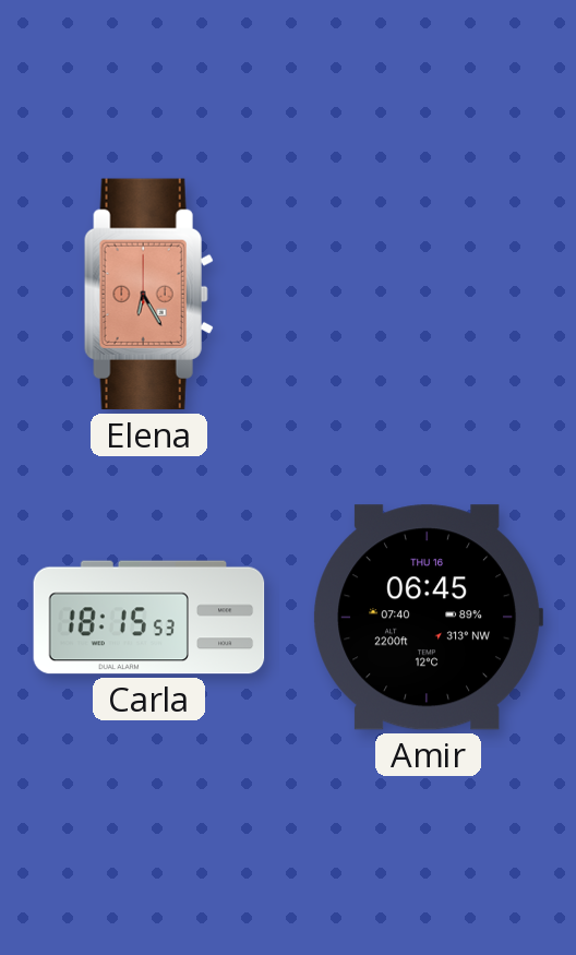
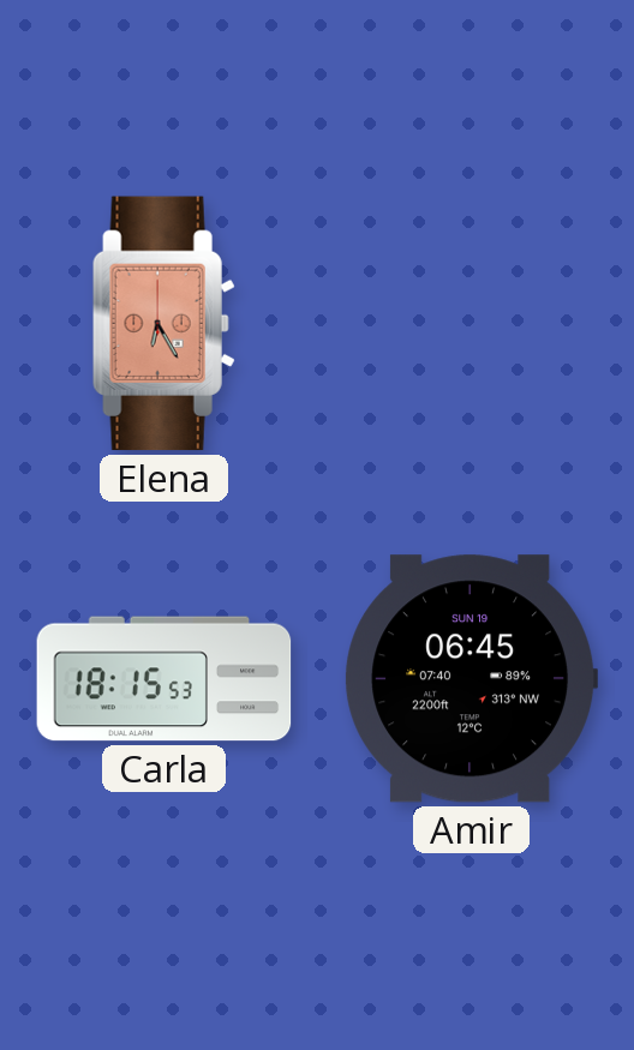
Amir date: THU 16 -> SUN 19 (471, 679)
